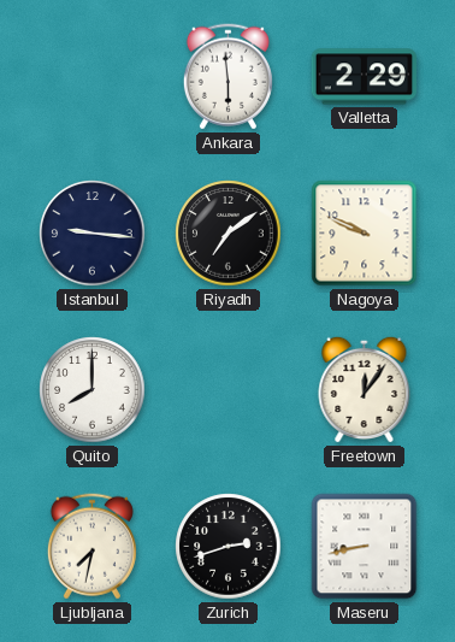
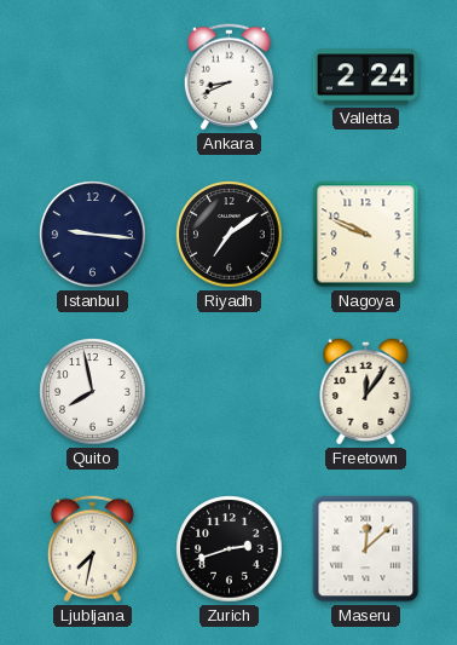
Ankara: 5:59 -> 8:41 (228, 77)
Valletta: 2:29 -> 2:24 (365, 77)
Quito: 8:00 -> 7:58 (93, 392)
Maseru: 8:43 -> 12:08 (366, 549)
